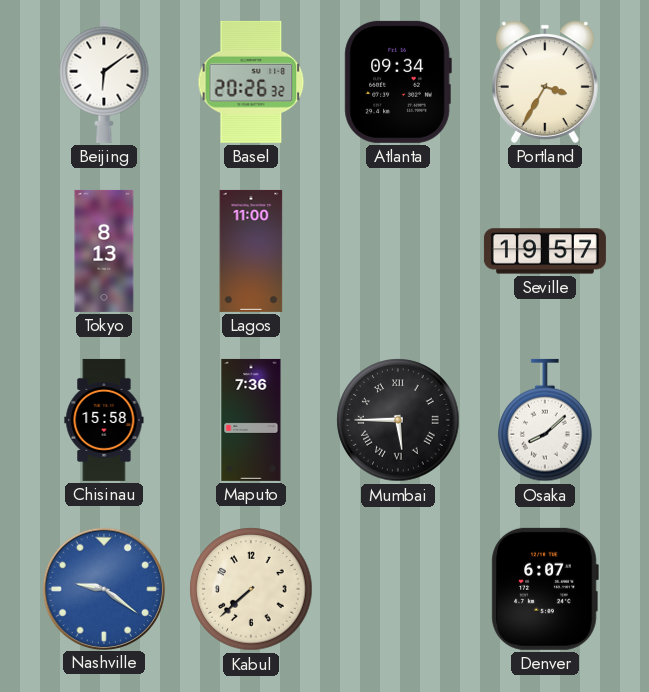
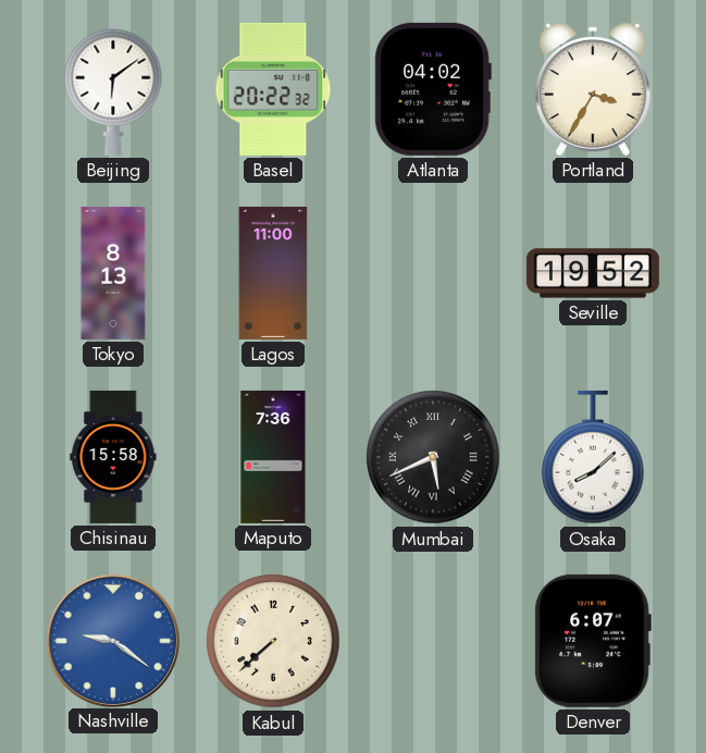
Basel: 20:26 -> 20:22 (273, 89)
Atlanta: 09:34 -> 04:02 (433, 89)
Seville: 19:57 -> 19:52 (593, 273)
Mumbai: 5:45 -> 5:41 (433, 457)
